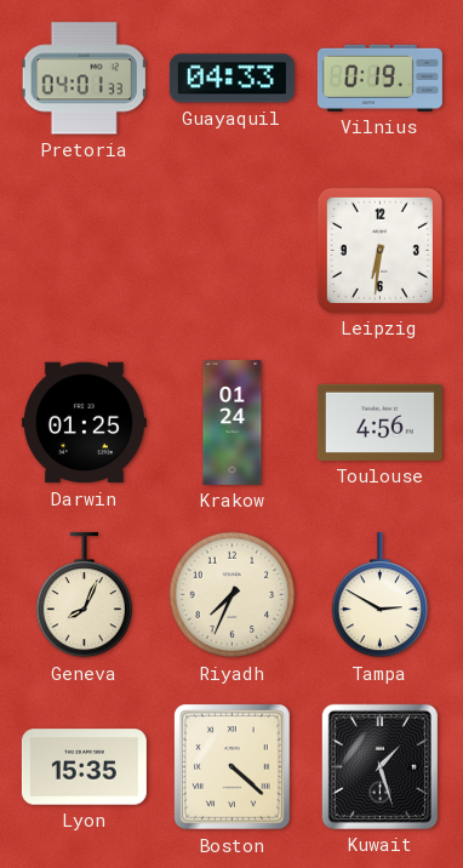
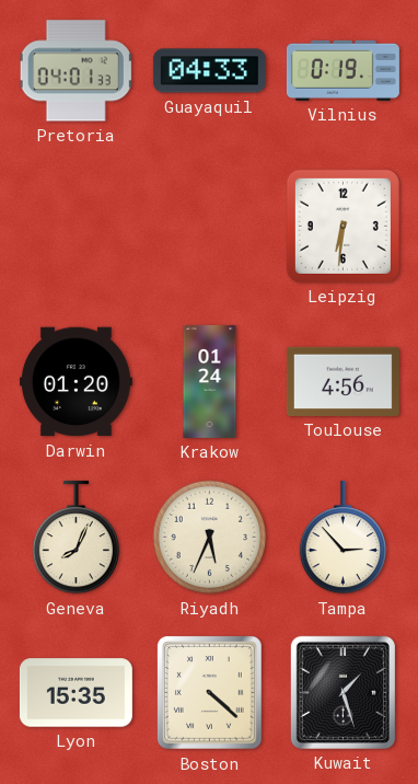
Darwin: 01:25 -> 01:20 (76, 382)
Riyadh: 7:34 -> 5:34 (210, 538)
Tampa: 2:50 -> 2:53 (342, 538)
